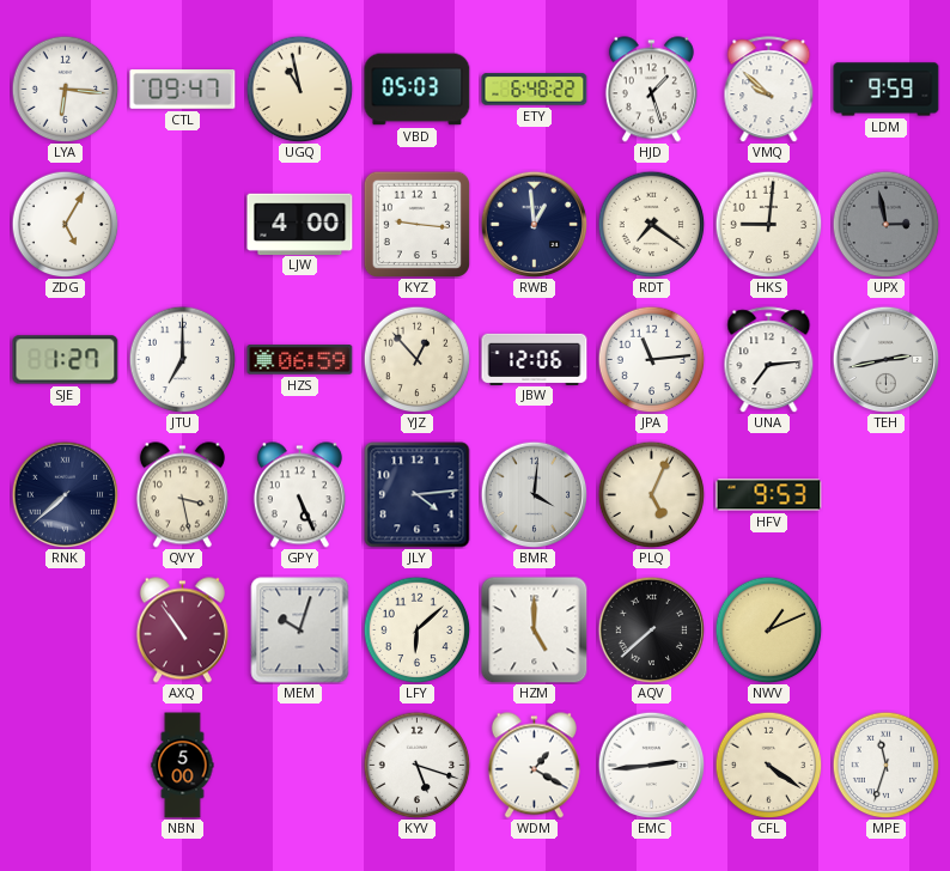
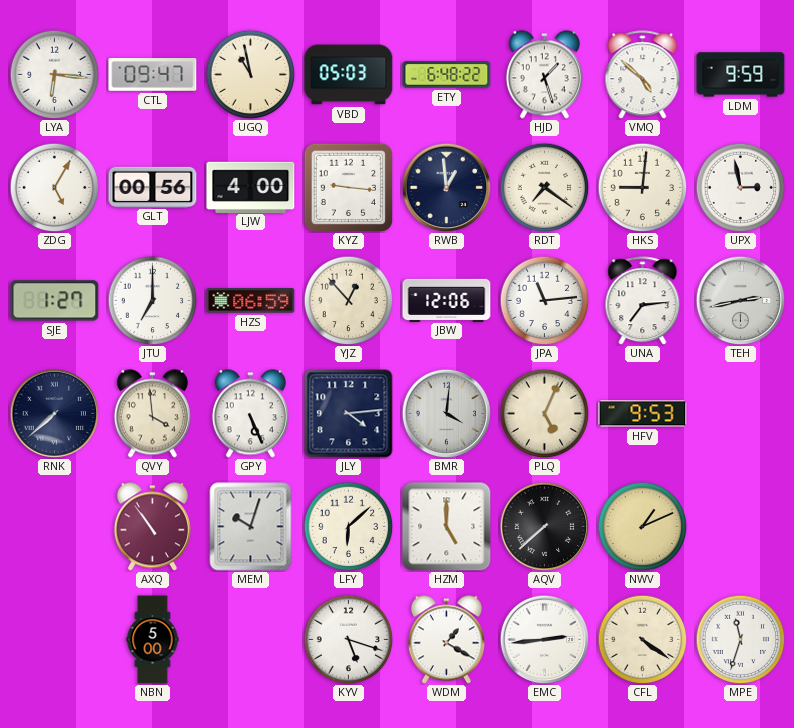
VMQ: 9:52 -> 4:52 (643, 75)
GLT: none -> 00:56 (153, 187)
UPX dial: grey -> white (740, 187)
QVY: 3:28 -> 3:59 (152, 414)
